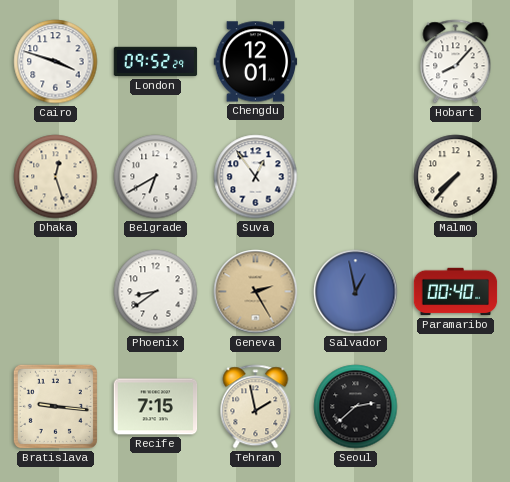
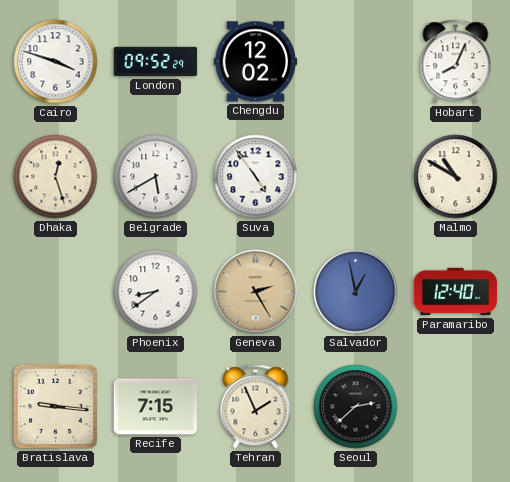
Chengdu: 12:01 -> 12:02 (256, 62)
Hobart: 8:07 -> 8:04 (456, 62)
Belgrade: 6:40 -> 5:40 (156, 177)
Suva: 12:54 -> 4:54 (256, 177)
Malmo: 7:37 -> 10:50 (456, 177)
Paramaribo: 00:40 -> 12:40 (456, 292)
Tehran: 1:58 -> 1:56 (256, 407)
